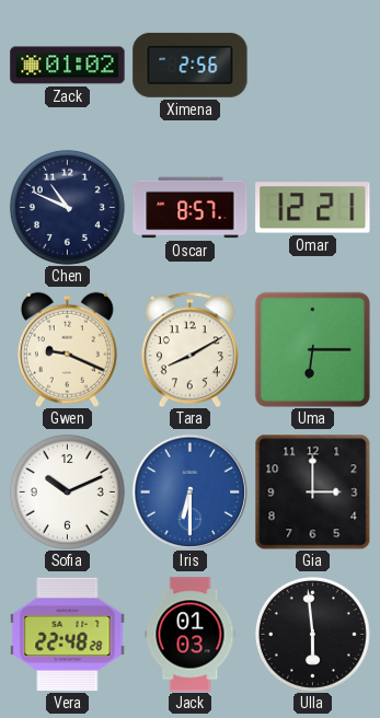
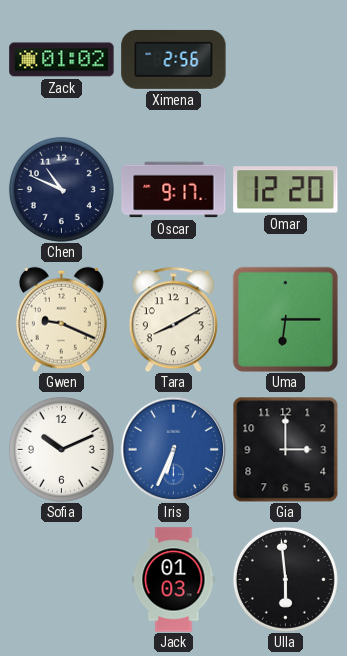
Oscar: 8:57 -> 9:17 (174, 190)
Omar: 12:21 -> 12:20 (286, 190)
Iris: 6:30 -> 6:34 (173, 449)
Vera: 22:48 -> none (68, 635)
